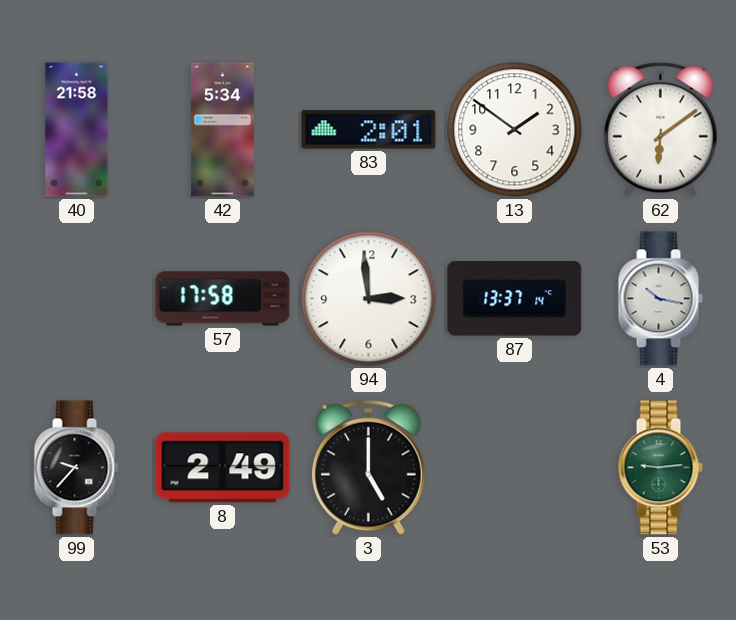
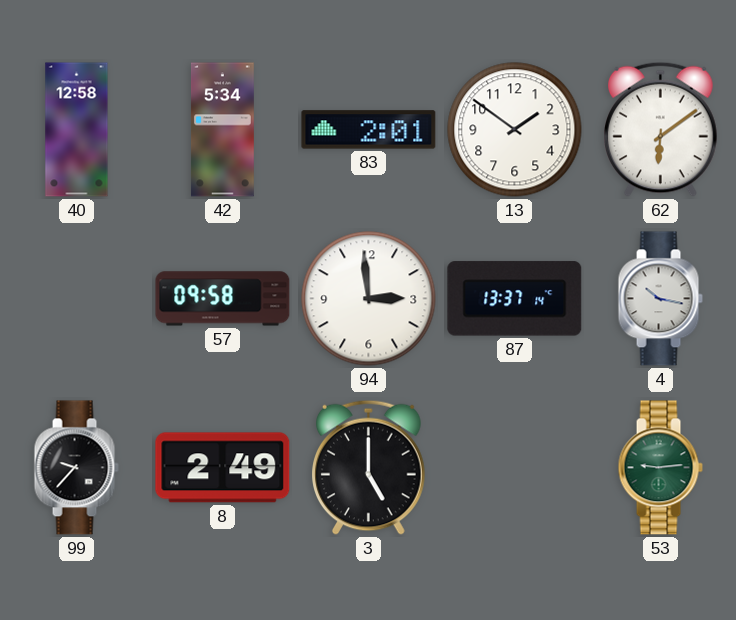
40: 21:58 -> 12:58 (77, 130)
57: 17:58 -> 09:58 (223, 299)
